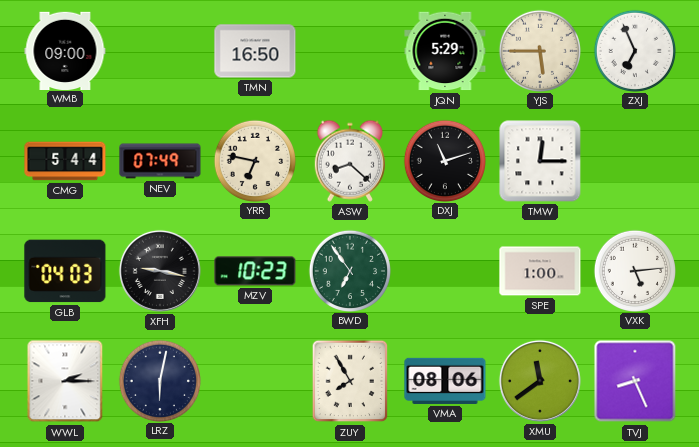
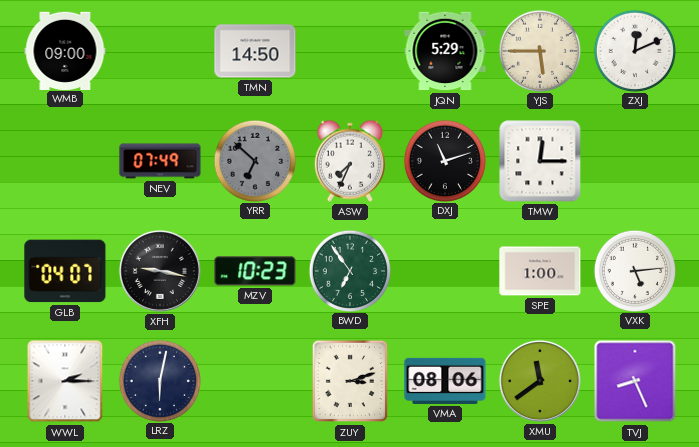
TMN: 16:50 -> 14:50 (255, 51)
ZXJ: 6:56 -> 12:11 (634, 50)
CMG: 5:44 -> none (65, 161)
YRR: 6:47 -> 6:52 (254, 160)
YRR dial: cream -> grey (254, 160)
ASW: 8:22 -> 7:34 (350, 161)
GLB: 04:03 -> 04:07 (65, 271)
ZUY: 7:55 -> 3:12 (350, 381)
